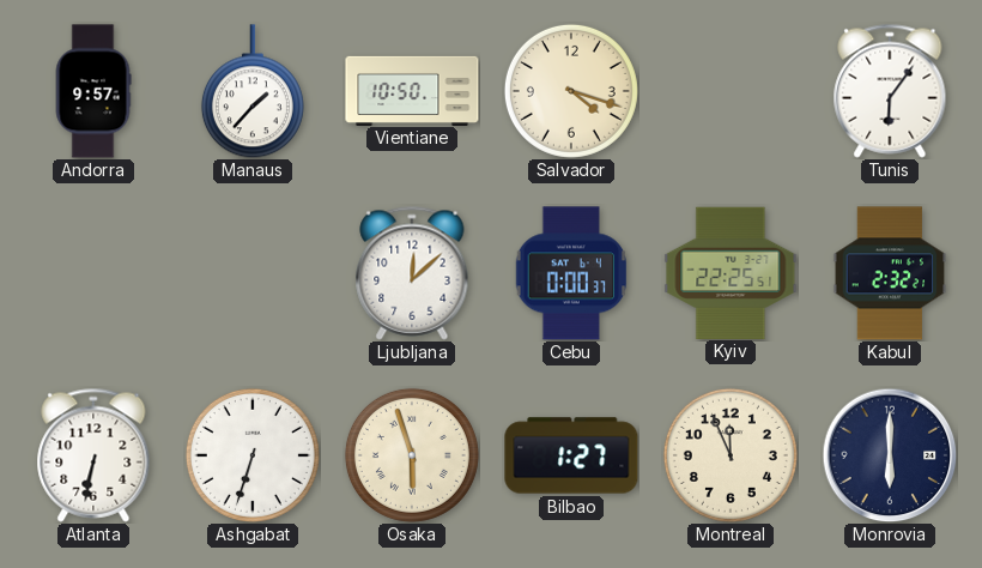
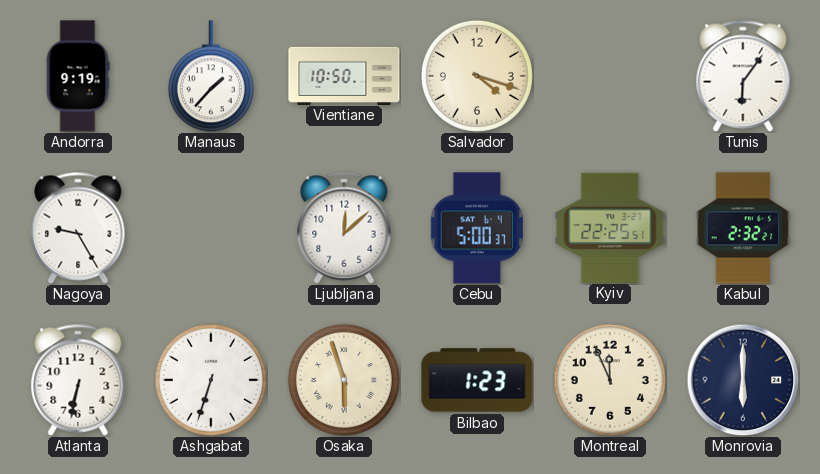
Andorra: 9:57 -> 9:19 (78, 76)
Nagoya: none -> 9:25 (78, 228)
Cebu: 0:00 -> 5:00 (477, 228)
Bilbao: 1:27 -> 1:23 (477, 380)
